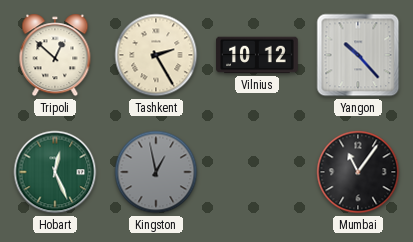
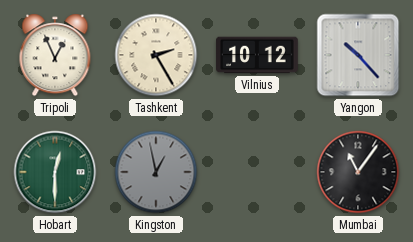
Tripoli: 12:52 -> 12:56 (55, 55)
Hobart: 12:26 -> 12:30 (55, 172)
